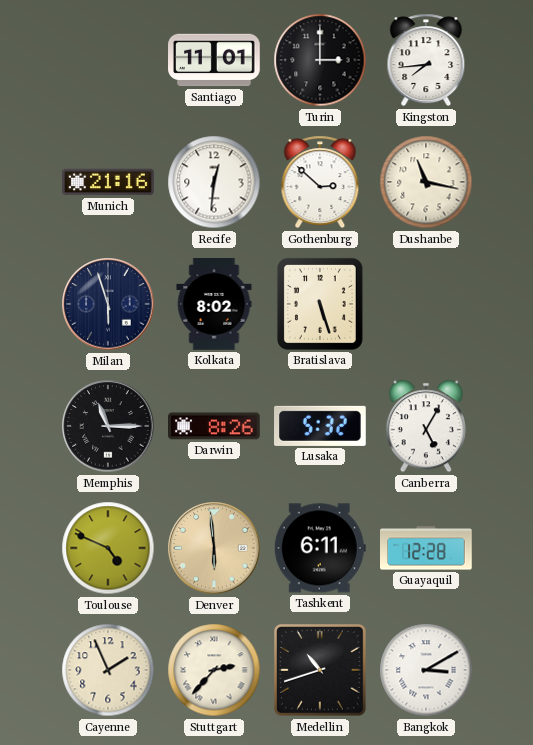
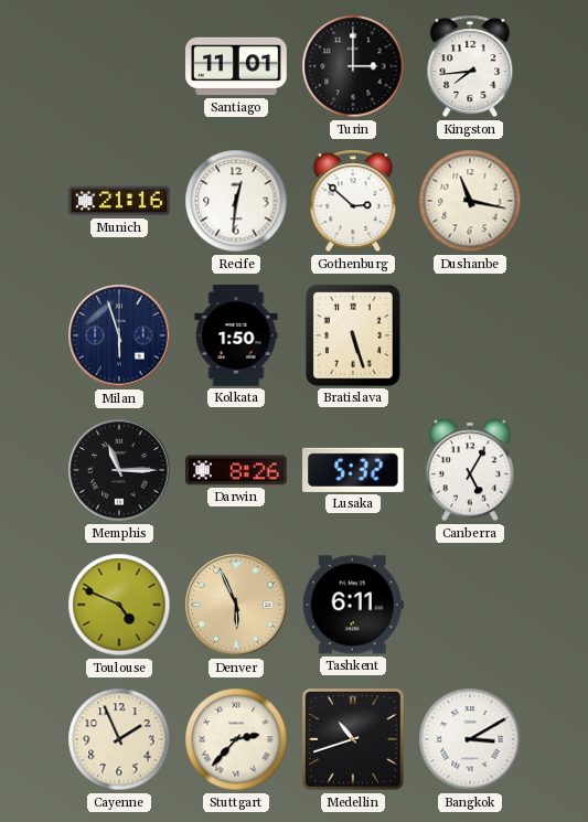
Kolkata: 8:02 -> 1:50 (236, 335)
Denver: 5:59 -> 5:56 (236, 605)
Guayaquil: 12:28 -> none (427, 548)
